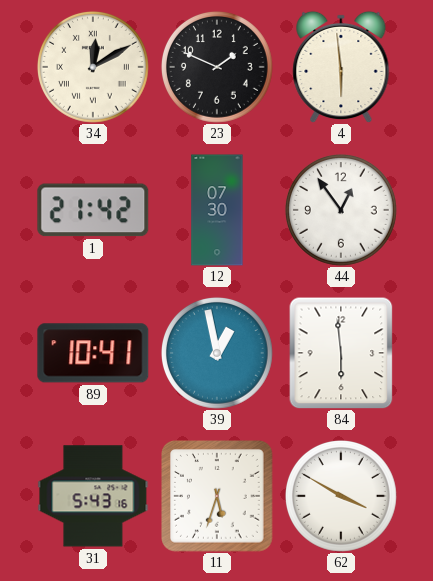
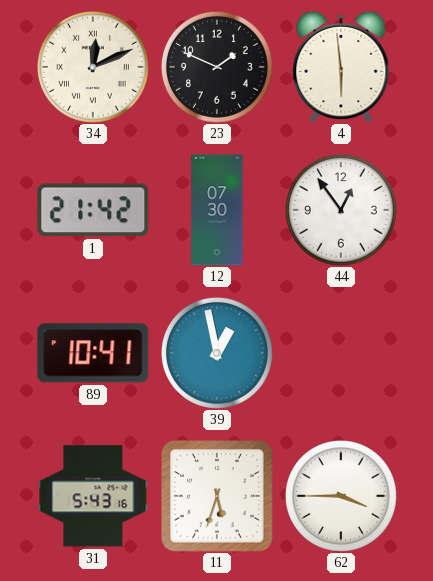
34: 12:10 -> 12:11 (93, 67)
84: 5:59 -> none (341, 353)
62: 3:50 -> 3:45 (341, 496)
